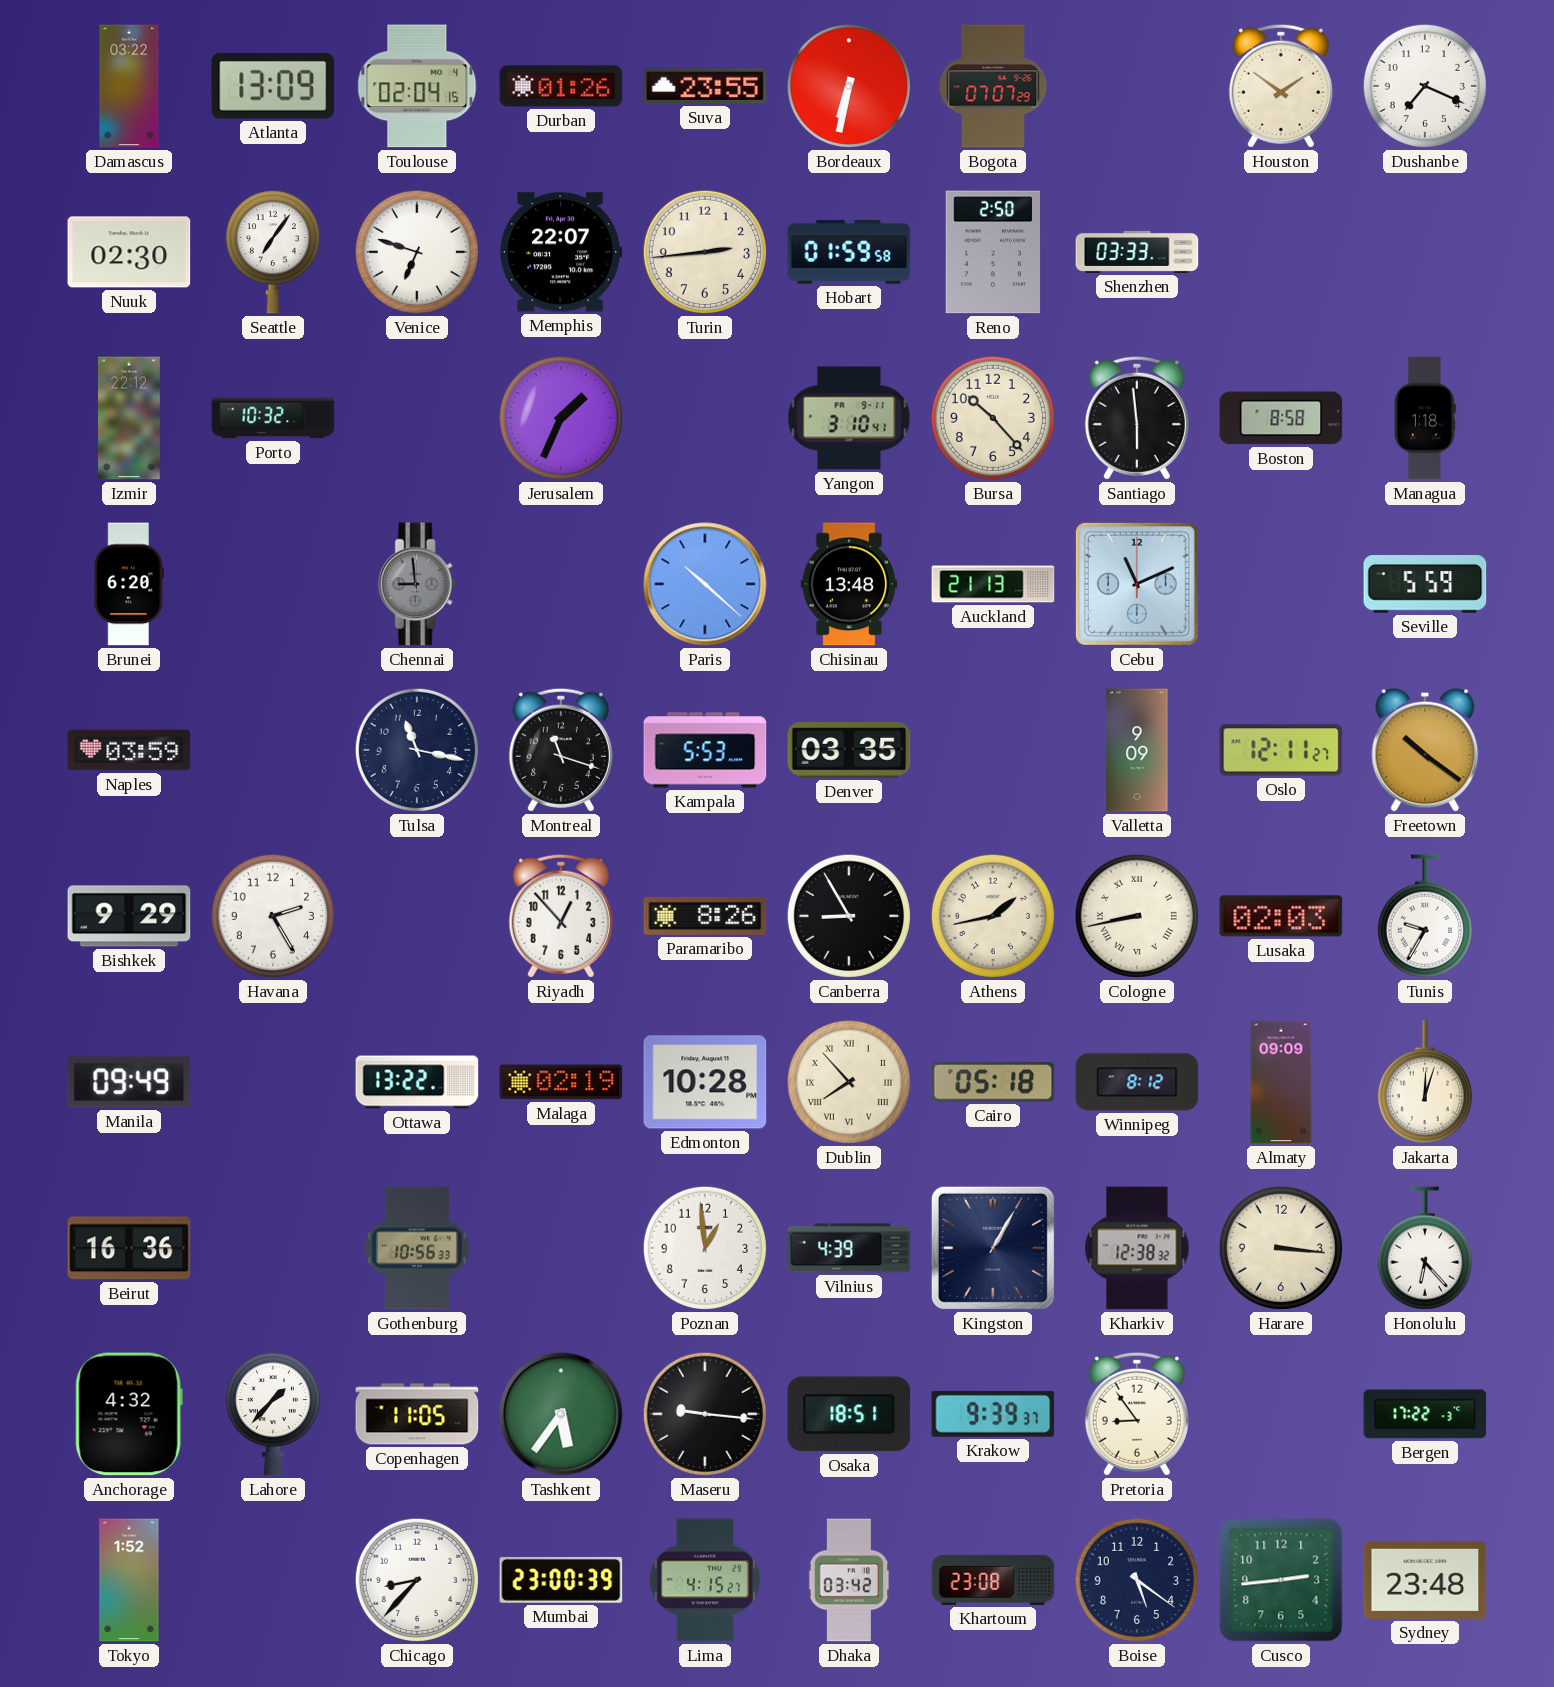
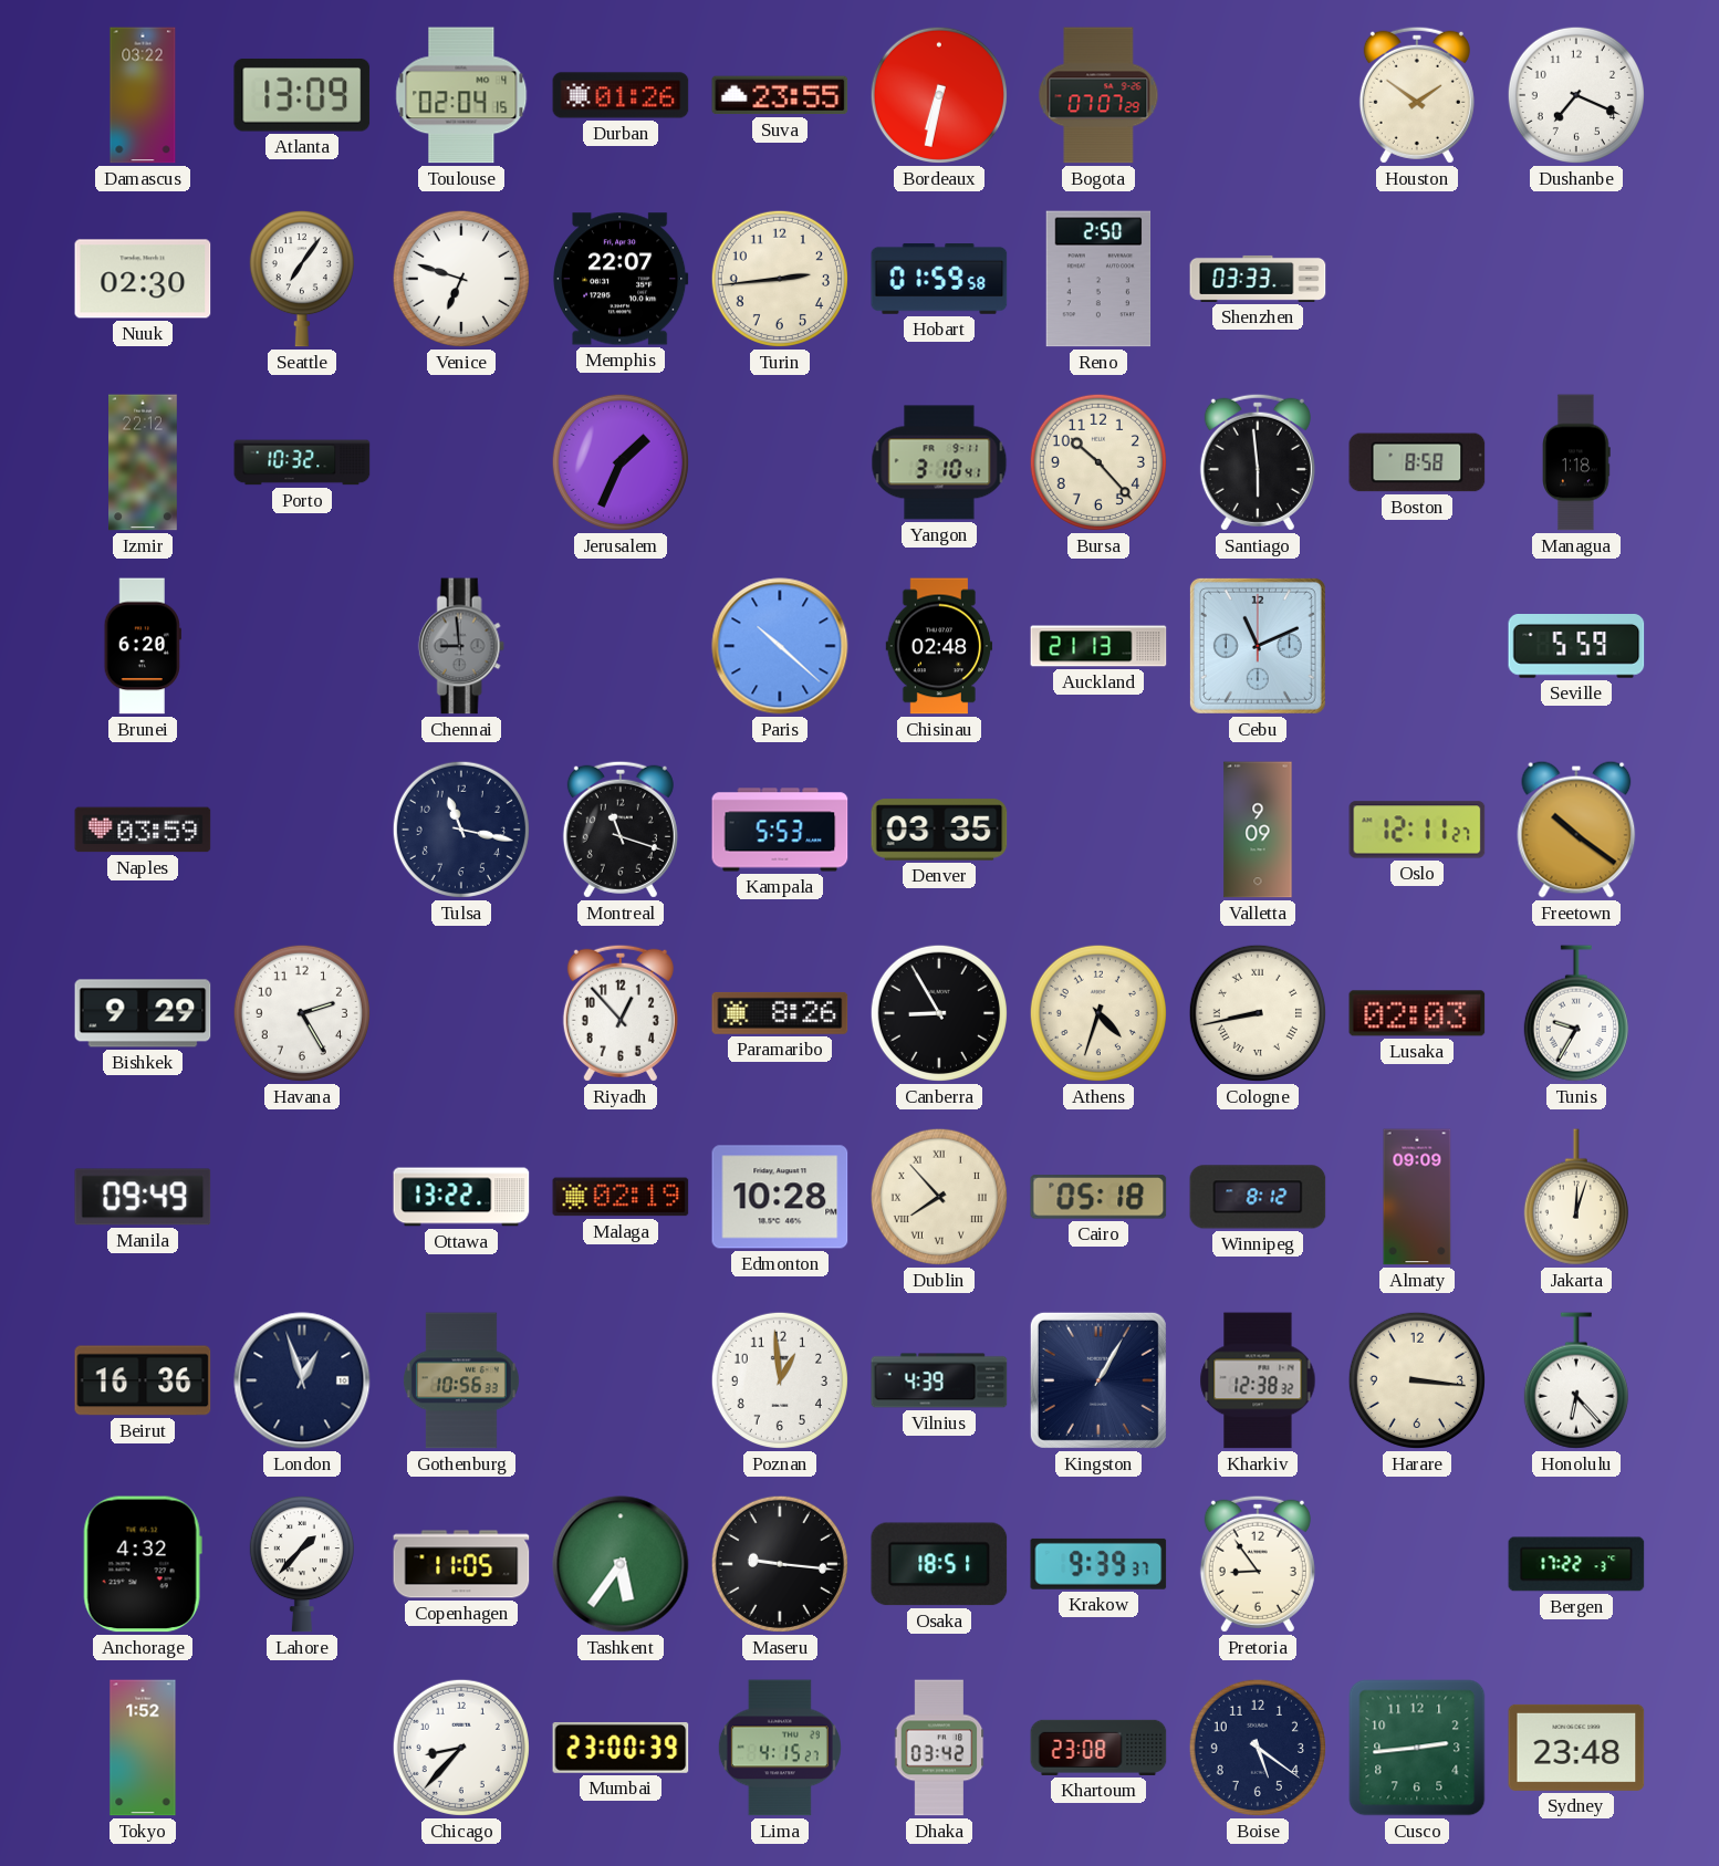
Chisinau: 13:48 -> 02:48 (939, 646)
Athens: 1:43 -> 4:33 (1098, 1013)
London: none -> 12:57 (302, 1380)
